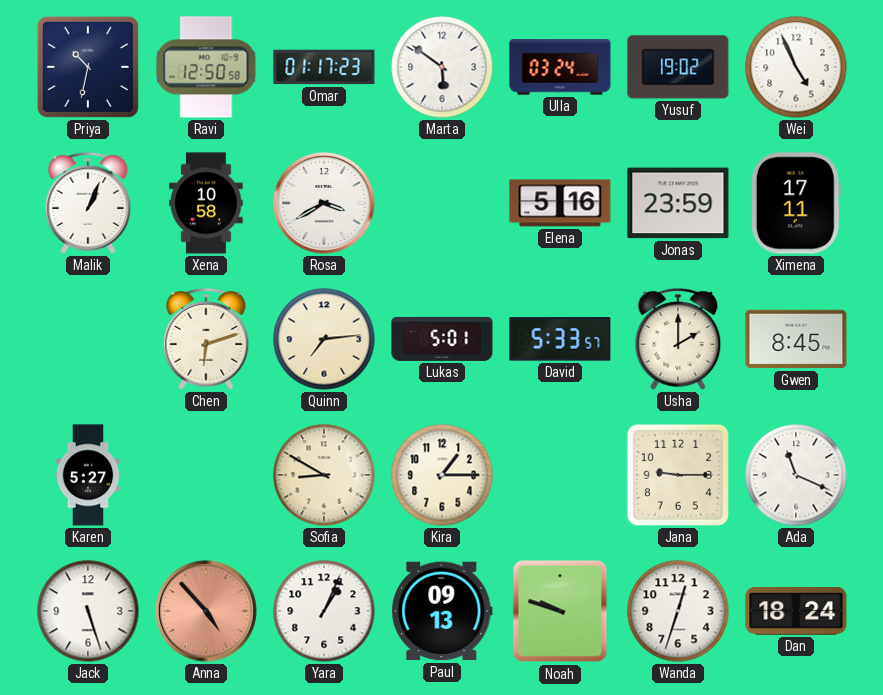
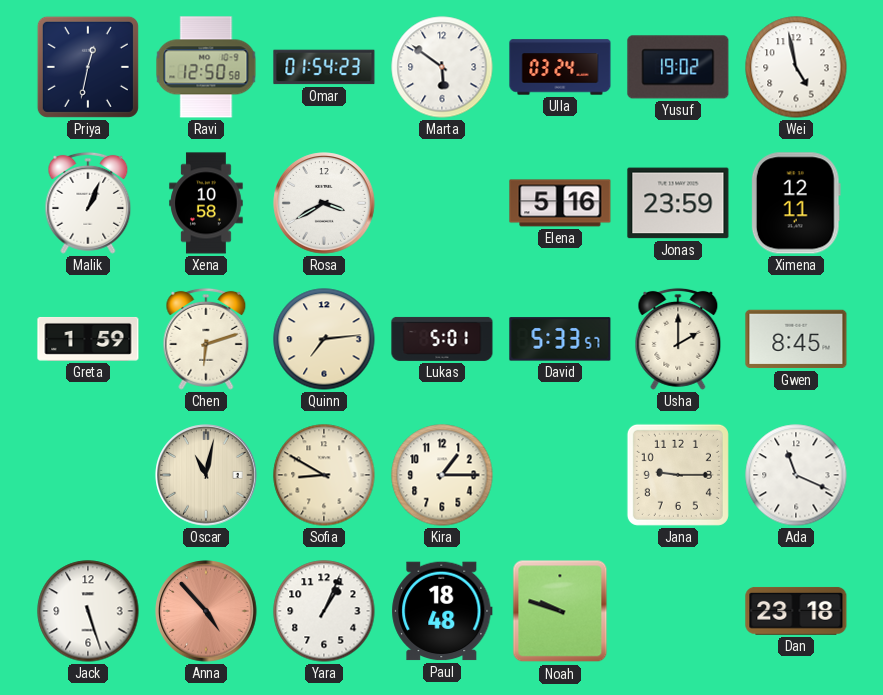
Priya: 10:32 -> 12:32 (88, 67)
Omar: 01:17 -> 01:54 (324, 67)
Wei: 4:56 -> 4:58 (796, 67)
Ximena: 17:11 -> 12:11 (796, 203)
Greta: none -> 1:59 (88, 339)
Karen: 5:27 -> none (88, 475)
Oscar: none -> 11:02 (206, 475)
Paul: 09:13 -> 18:48 (442, 611)
Wanda: 12:33 -> none (678, 611)
Dan: 18:24 -> 23:18 (796, 611)
